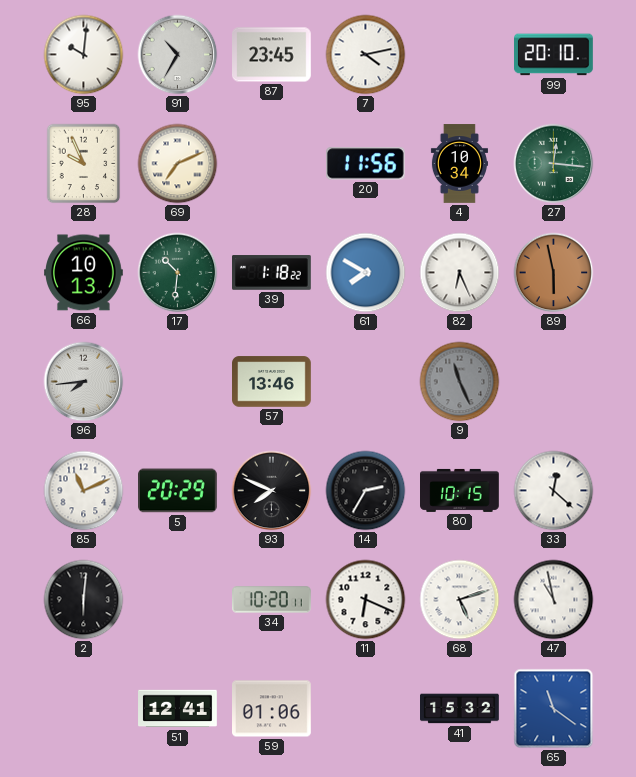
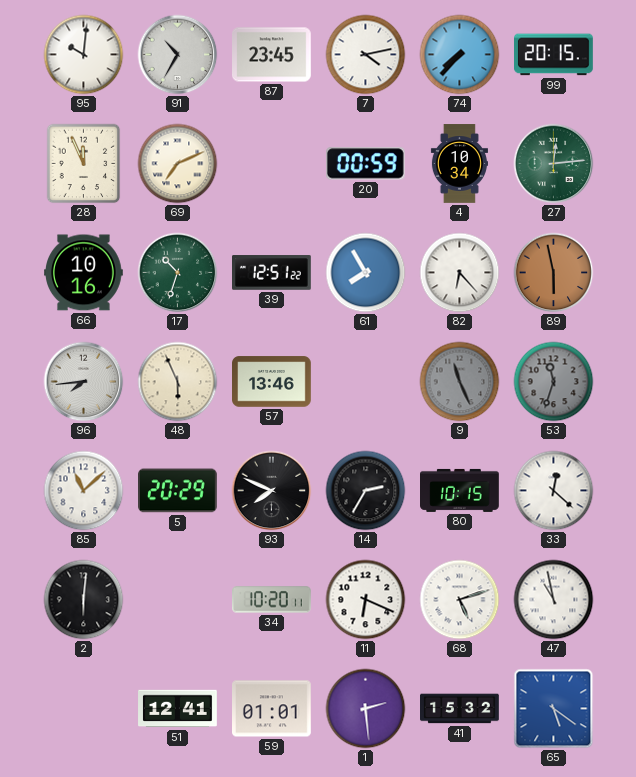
74: none -> 7:37 (460, 55)
99: 20:10 -> 20:15 (554, 55)
28: 9:56 -> 11:56 (84, 164)
20: 11:56 -> 00:59 (365, 164)
27: 12:16 -> 12:14 (554, 164)
66: 10:13 -> 10:16 (84, 273)
17: 10:31 -> 10:33 (178, 273)
39: 1:18 -> 12:51 (272, 273)
61: 7:50 -> 7:55 (366, 273)
82: 6:26 -> 6:23 (460, 273)
48: none -> 5:56 (178, 382)
53: none -> 11:33 (554, 382)
85: 11:11 -> 11:08 (84, 491)
59: 01:06 -> 01:01 (272, 709)
1: none -> 2:29 (366, 709)
65: 11:21 -> 5:21 (554, 709)
